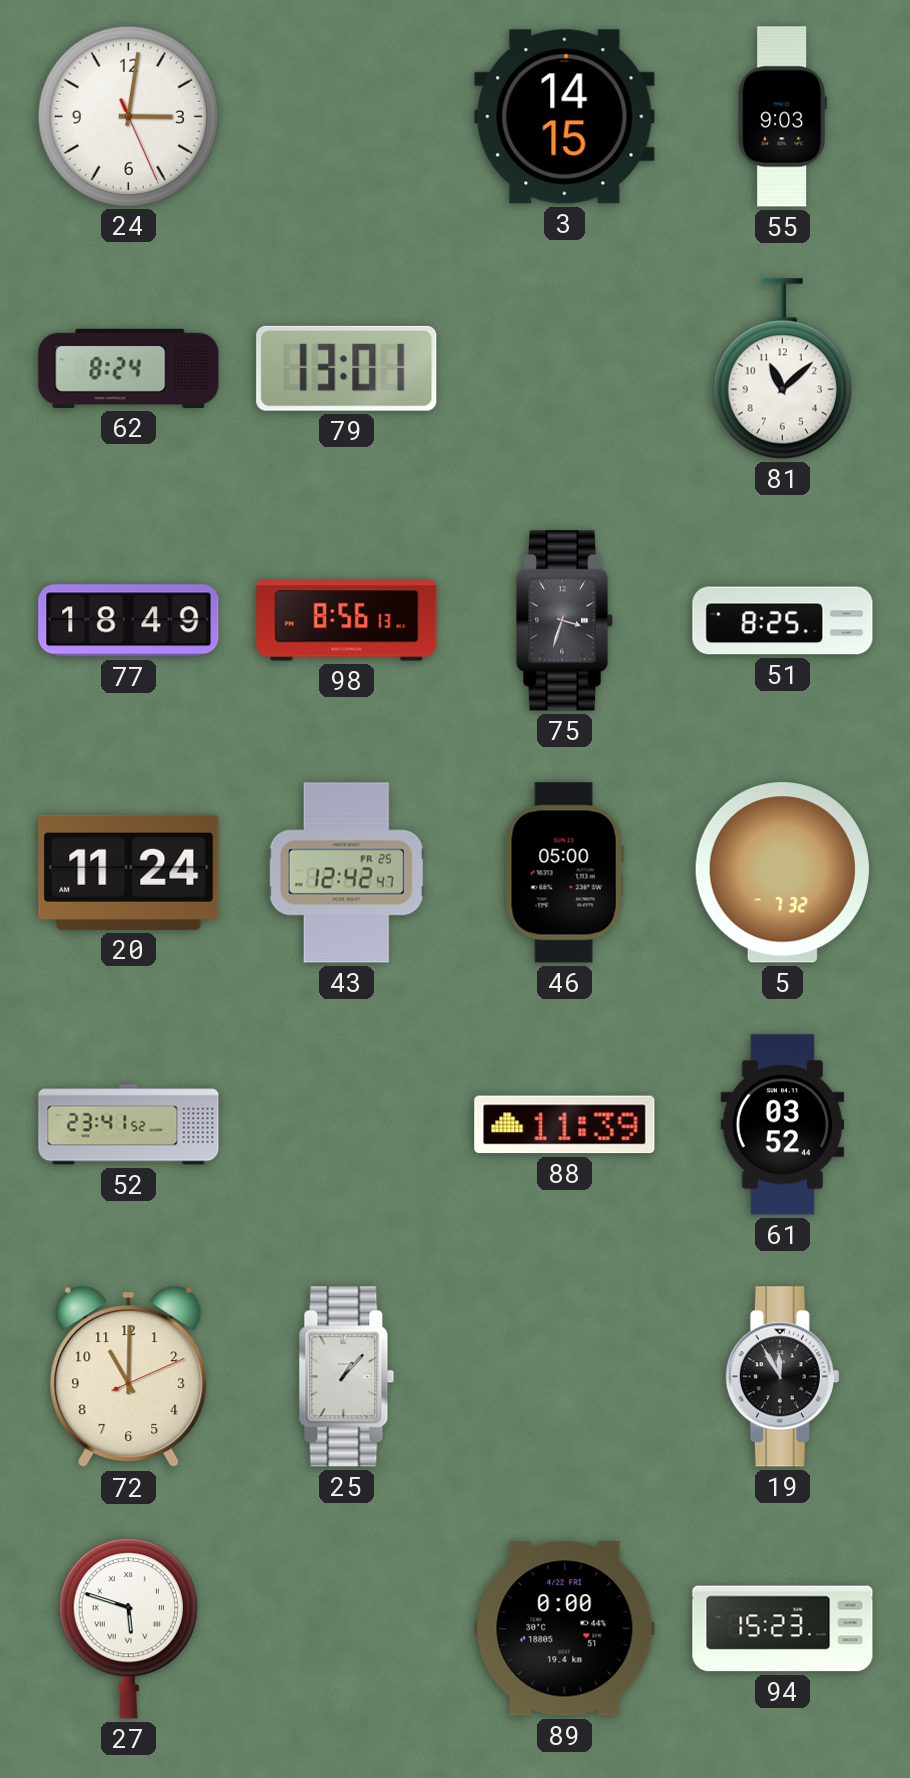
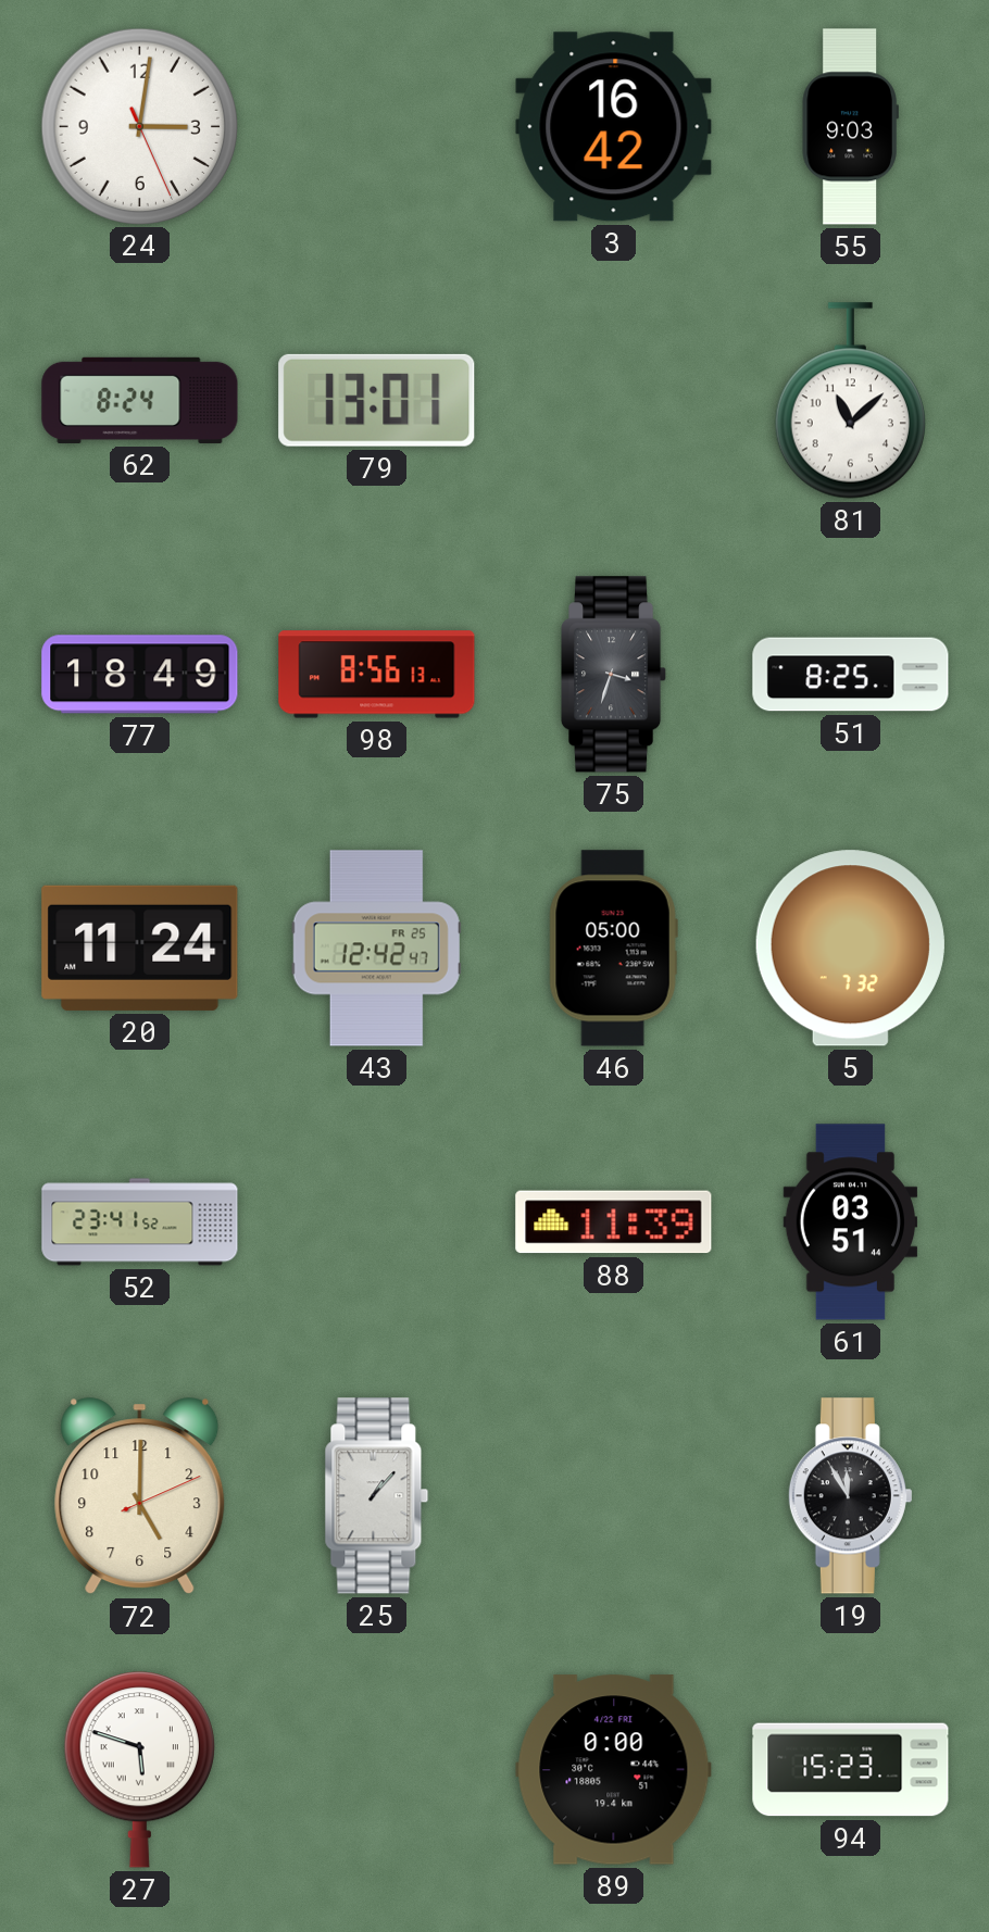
3: 14:15 -> 16:42 (614, 127)
61: 03:52 -> 03:51 (851, 1222)
72: 11:00 -> 5:00 (140, 1496)
